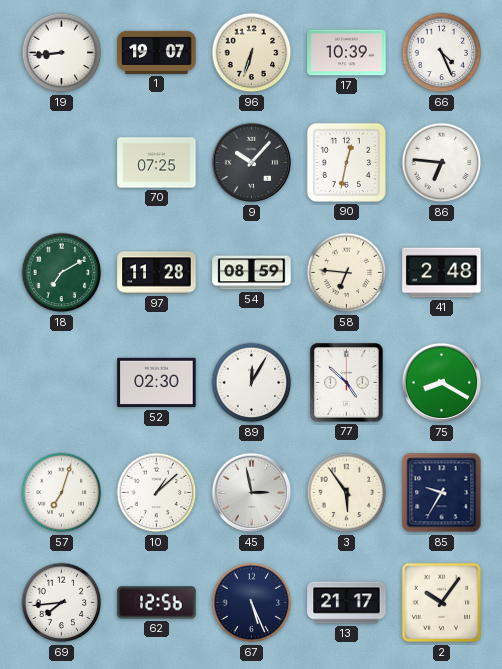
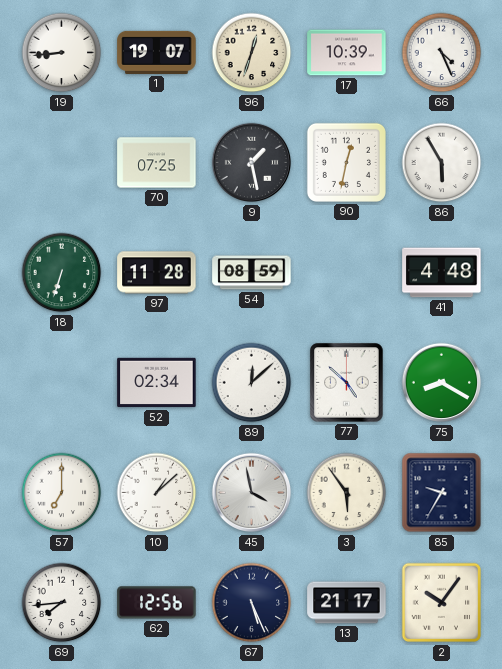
96: 6:33 -> 12:33 (252, 53)
9: 10:07 -> 1:28 (252, 163)
86: 6:46 -> 5:55 (442, 163)
18: 7:10 -> 6:33 (62, 273)
58: 6:46 -> none (347, 273)
41: 2:48 -> 4:48 (442, 273)
52: 02:30 -> 02:34 (157, 383)
89: 12:05 -> 12:08 (252, 383)
57: 7:03 -> 7:00 (62, 493)
45: 2:58 -> 3:58 (252, 493)
